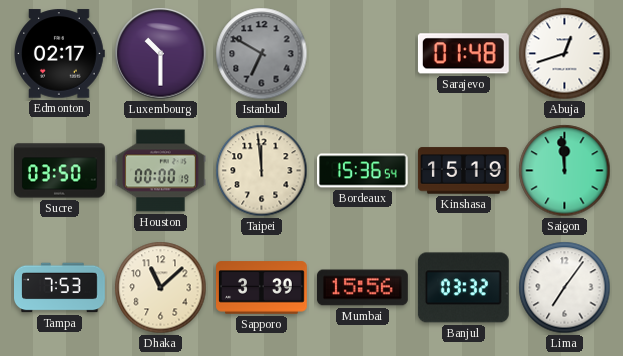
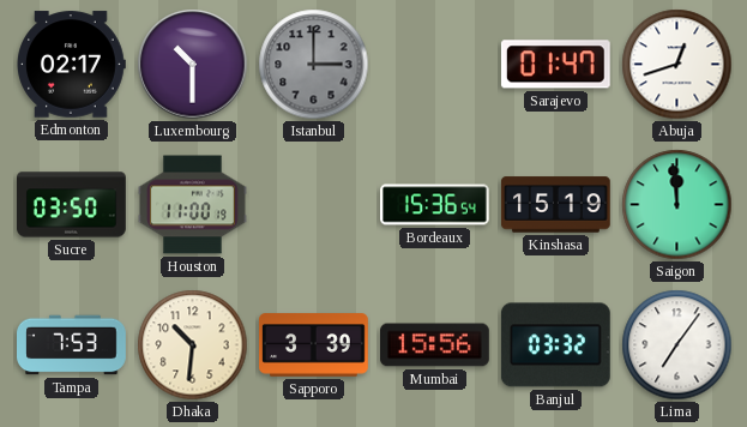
Istanbul: 6:50 -> 3:00 (314, 65)
Sarajevo: 01:48 -> 01:47 (555, 65)
Houston: 00:00 -> 11:00 (193, 205)
Taipei: 11:59 -> none (262, 171)
Dhaka: 11:08 -> 10:31 (193, 345)
